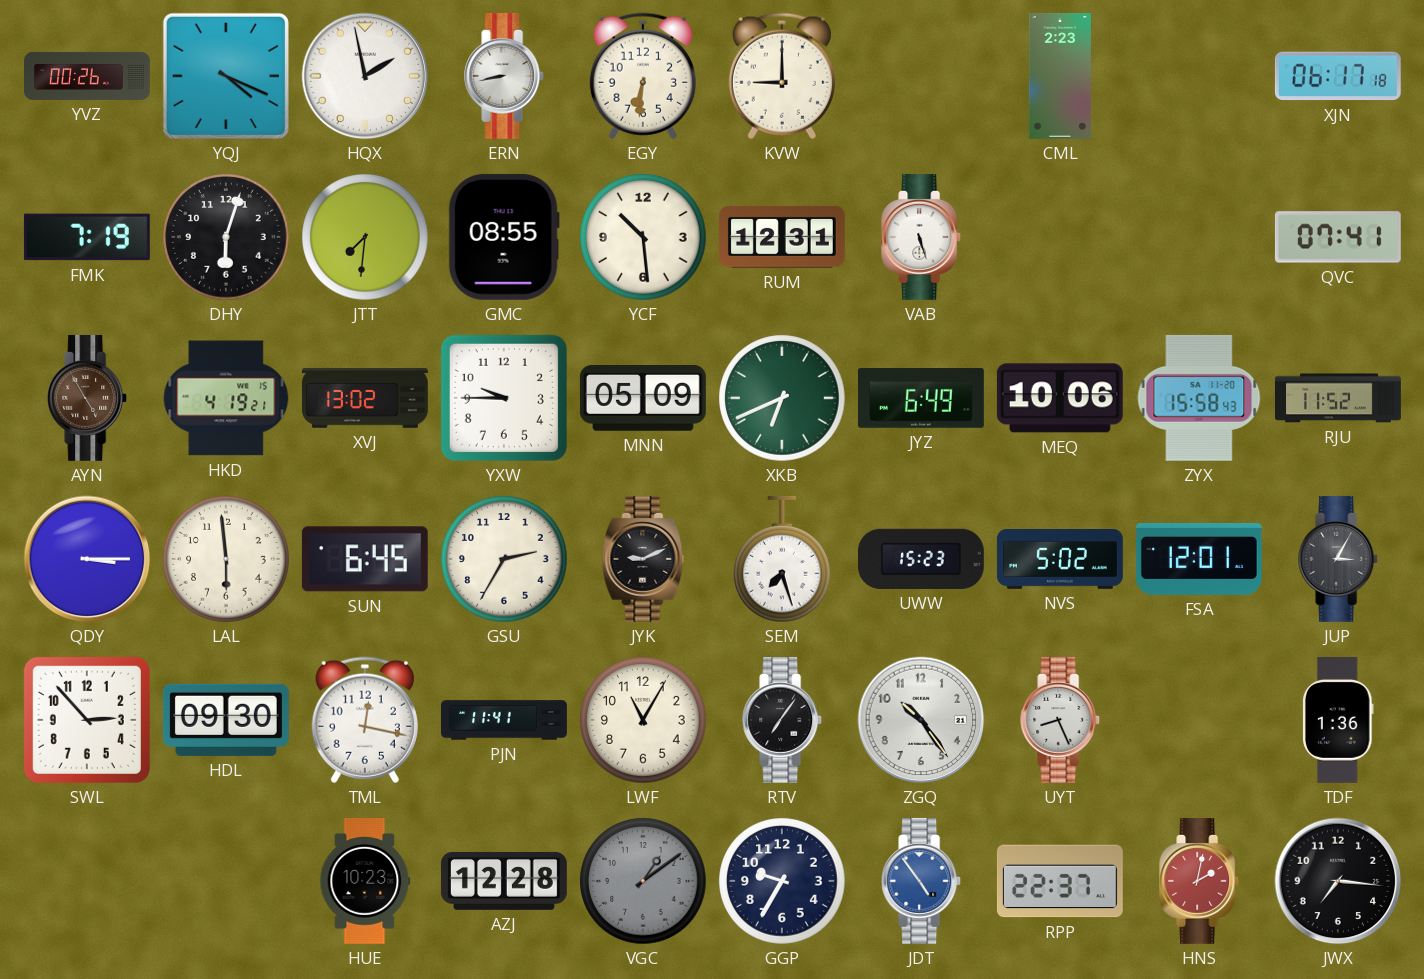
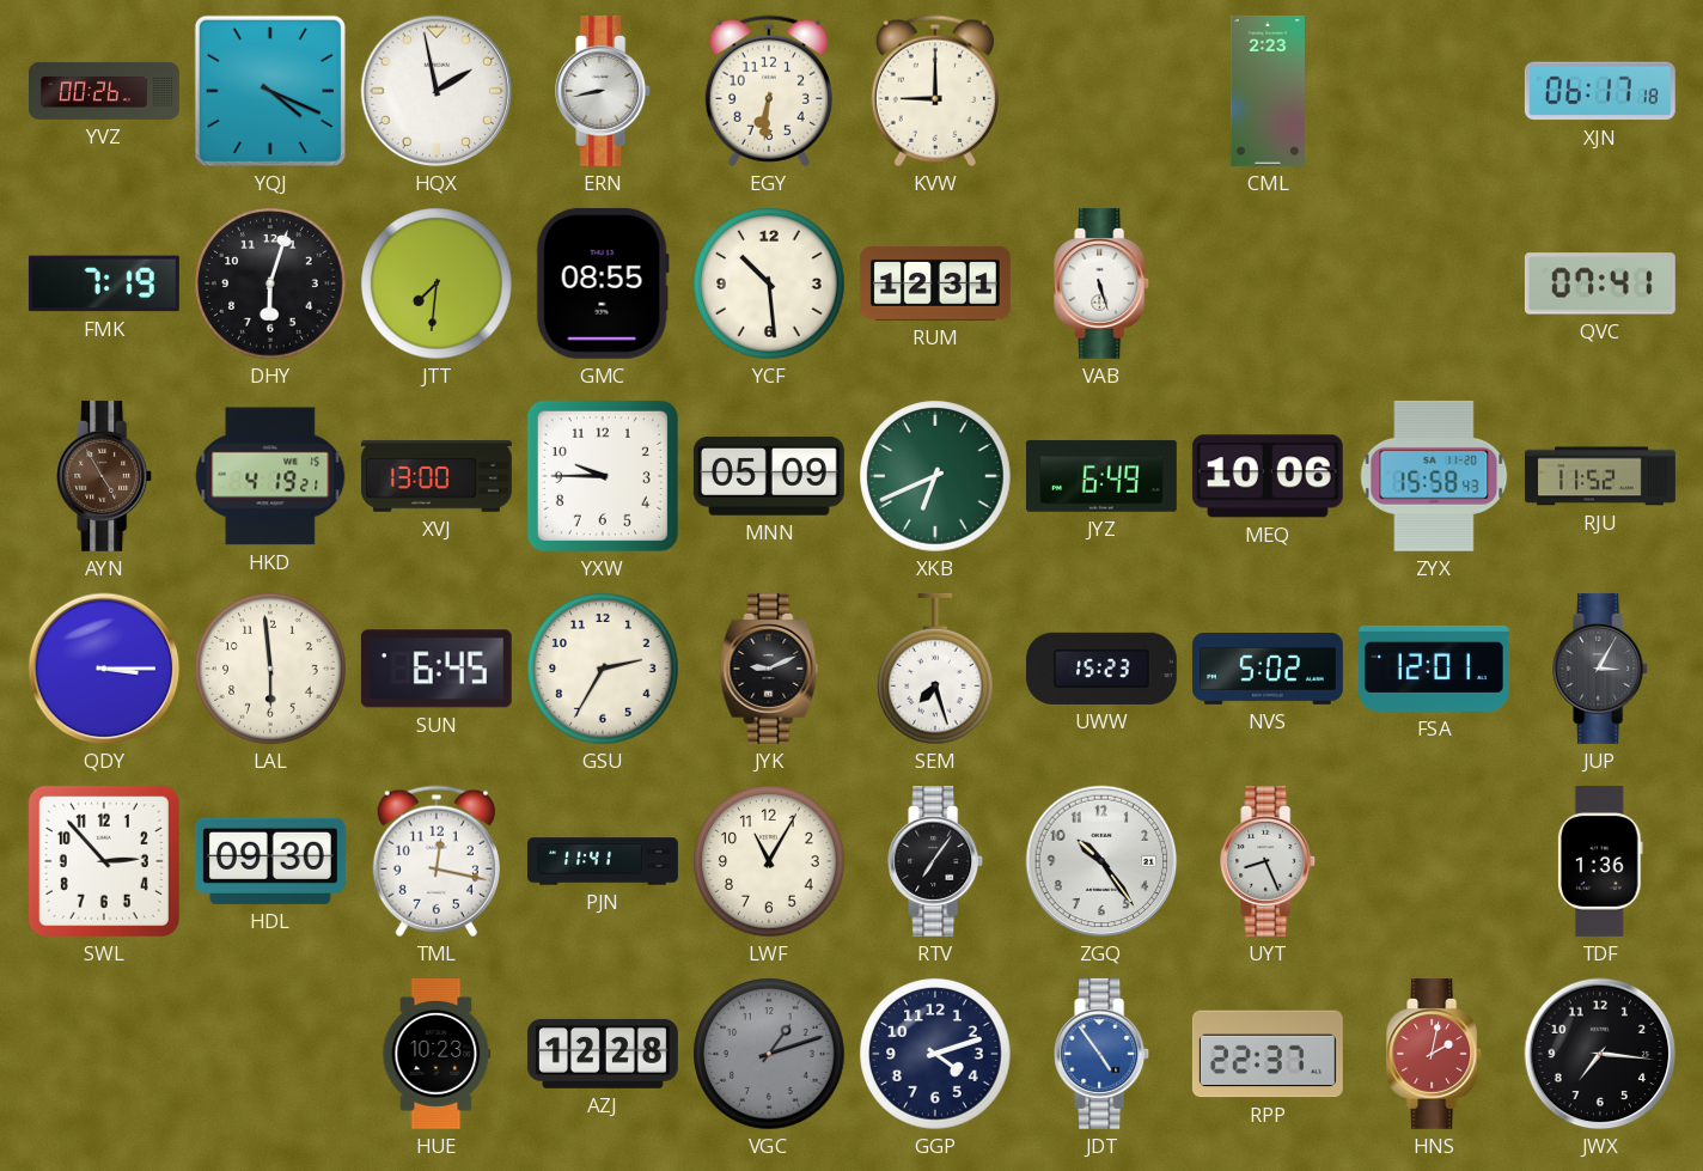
XVJ: 13:02 -> 13:00 (437, 476)
VGC: 1:09 -> 1:12 (769, 1054)
GGP: 9:35 -> 4:12 (935, 1054)
